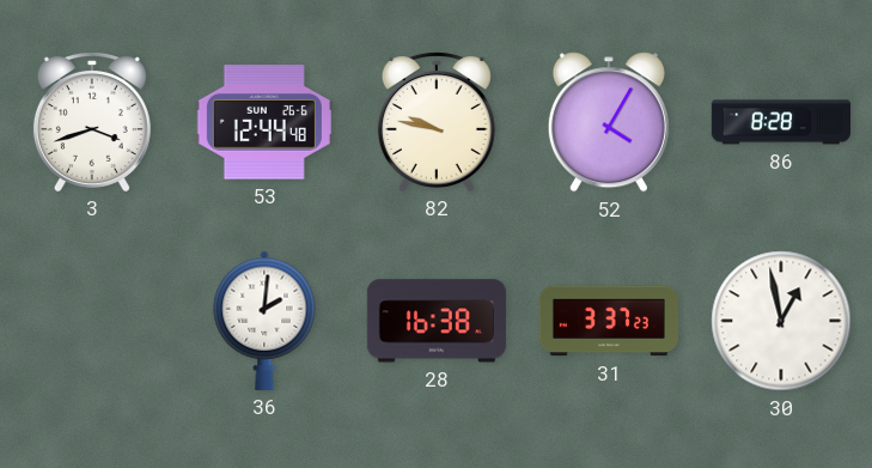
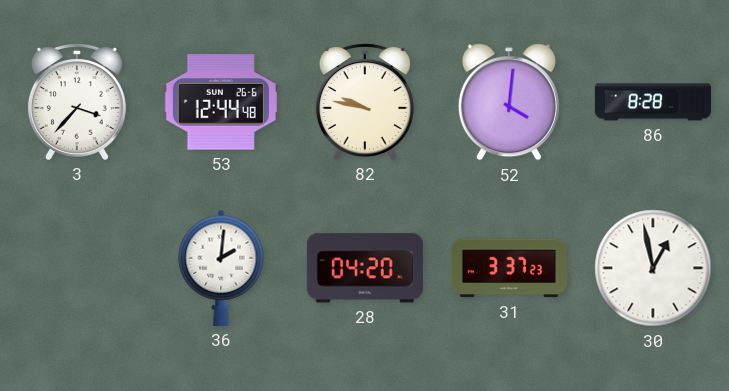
3: 3:42 -> 3:37 (77, 102)
52: 4:05 -> 4:01 (509, 102)
28: 16:38 -> 04:20 (365, 268)
